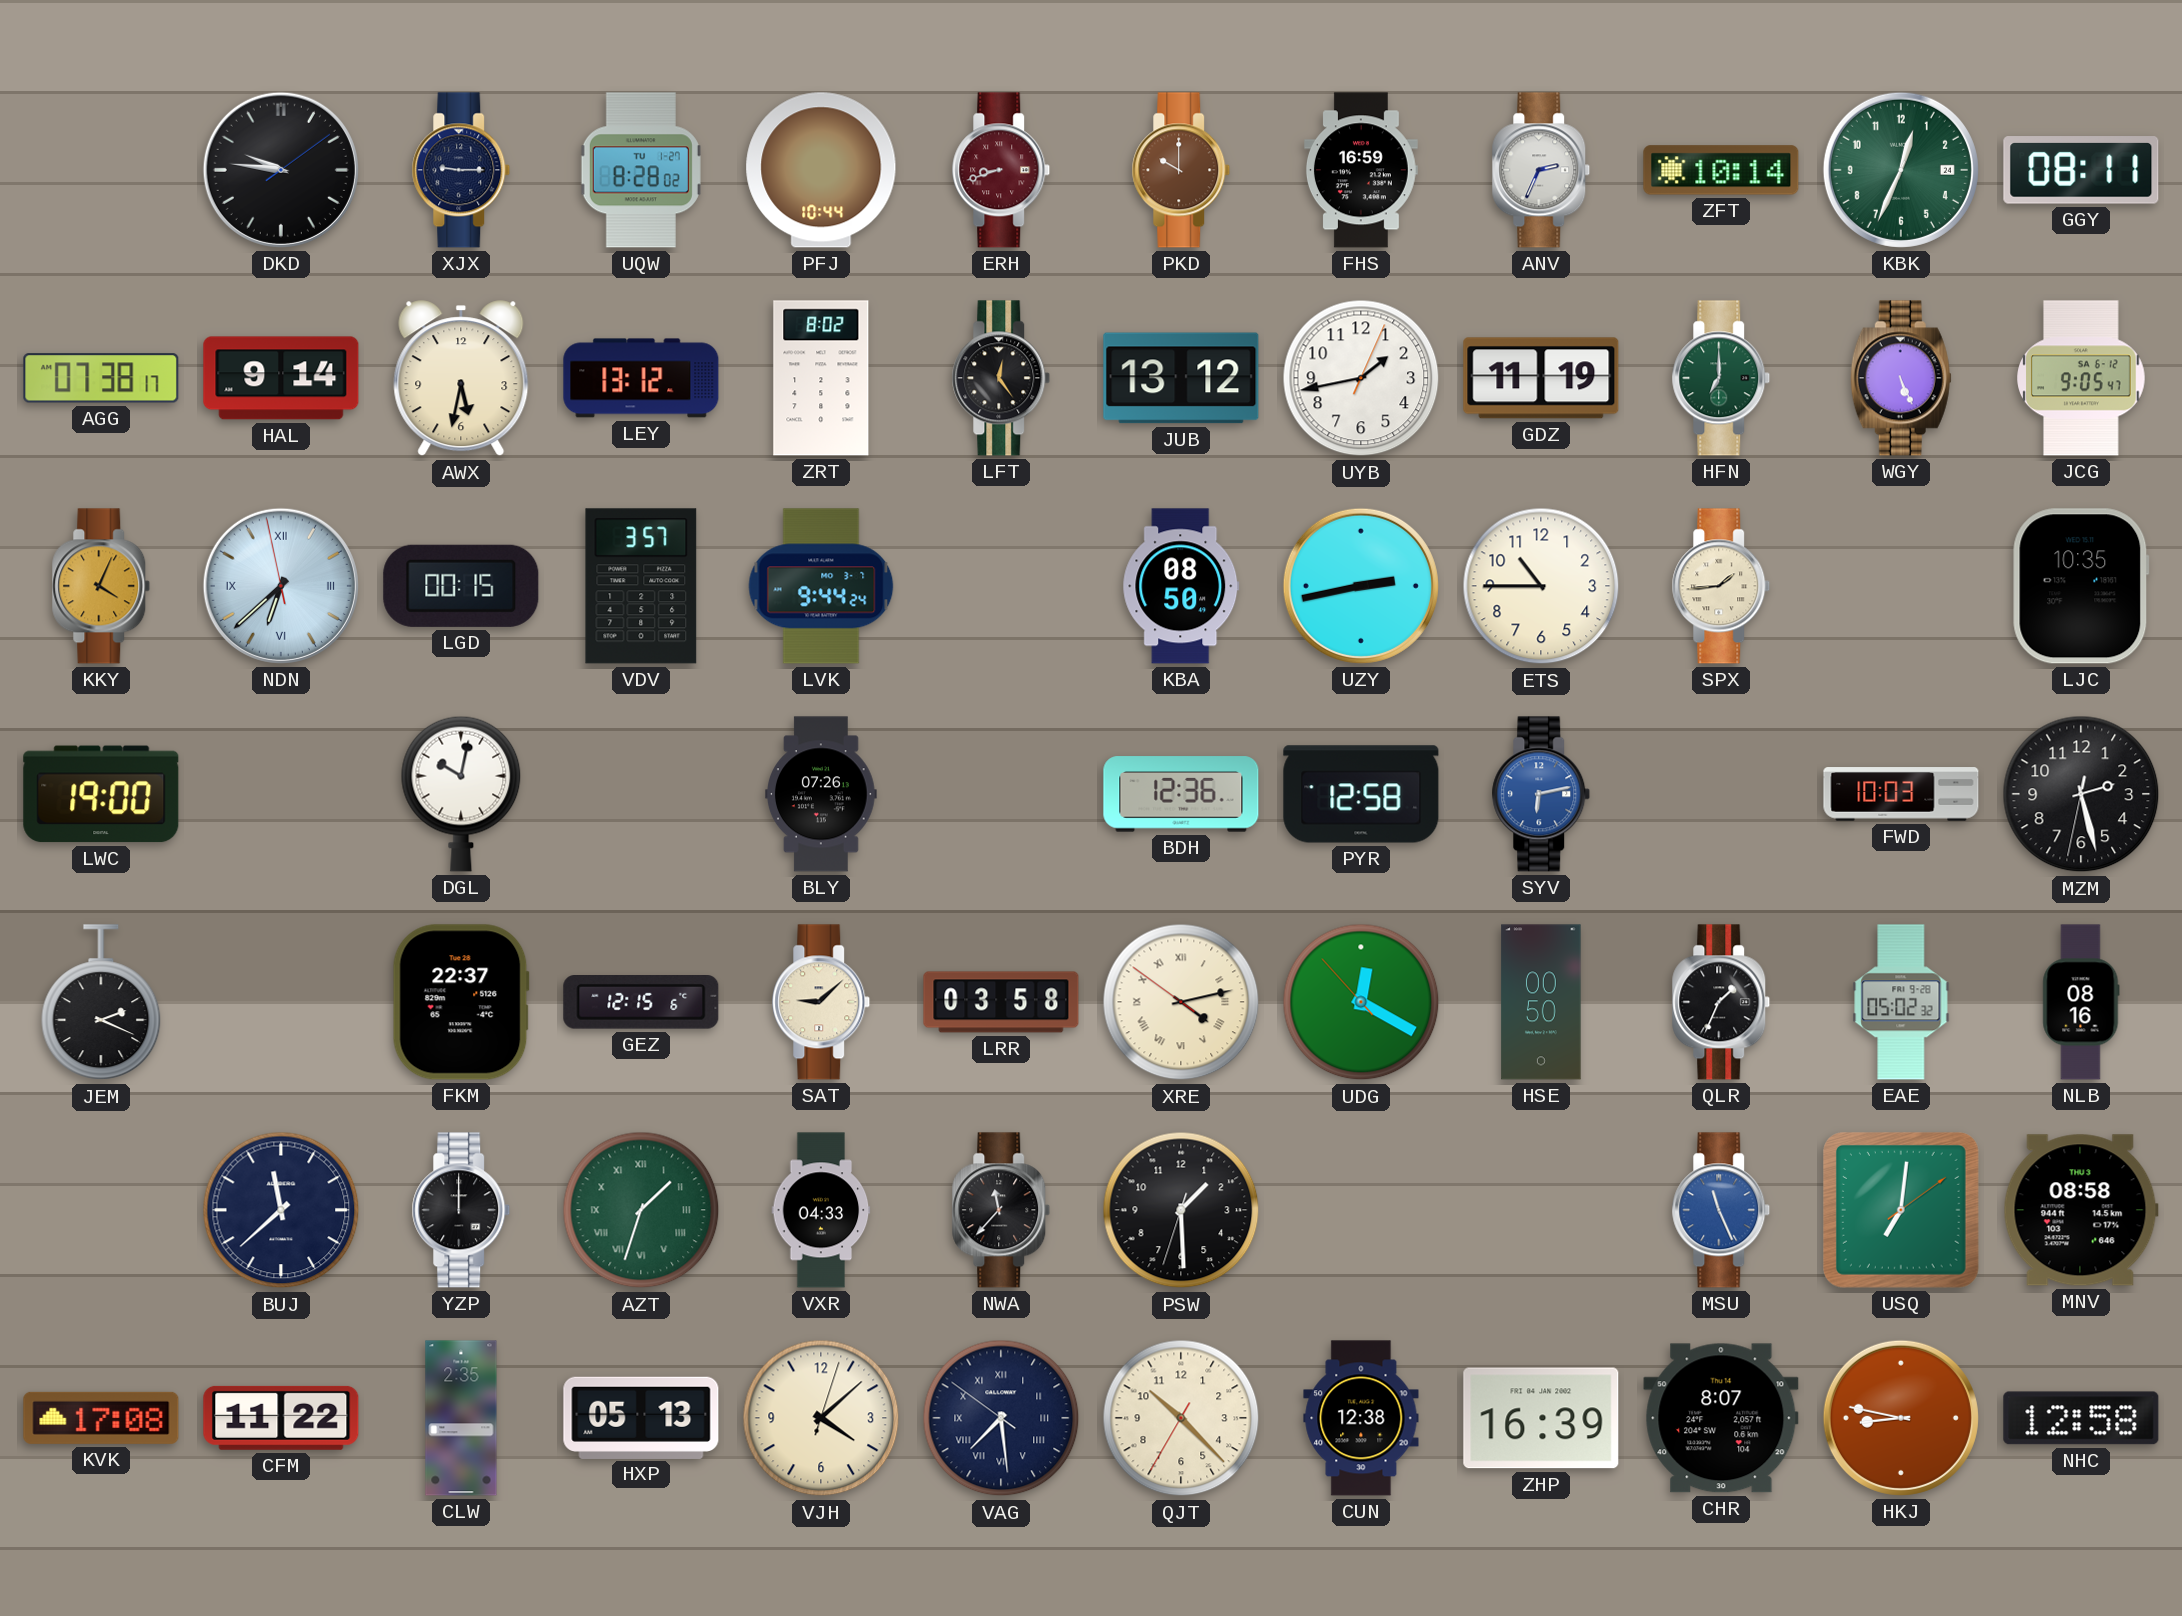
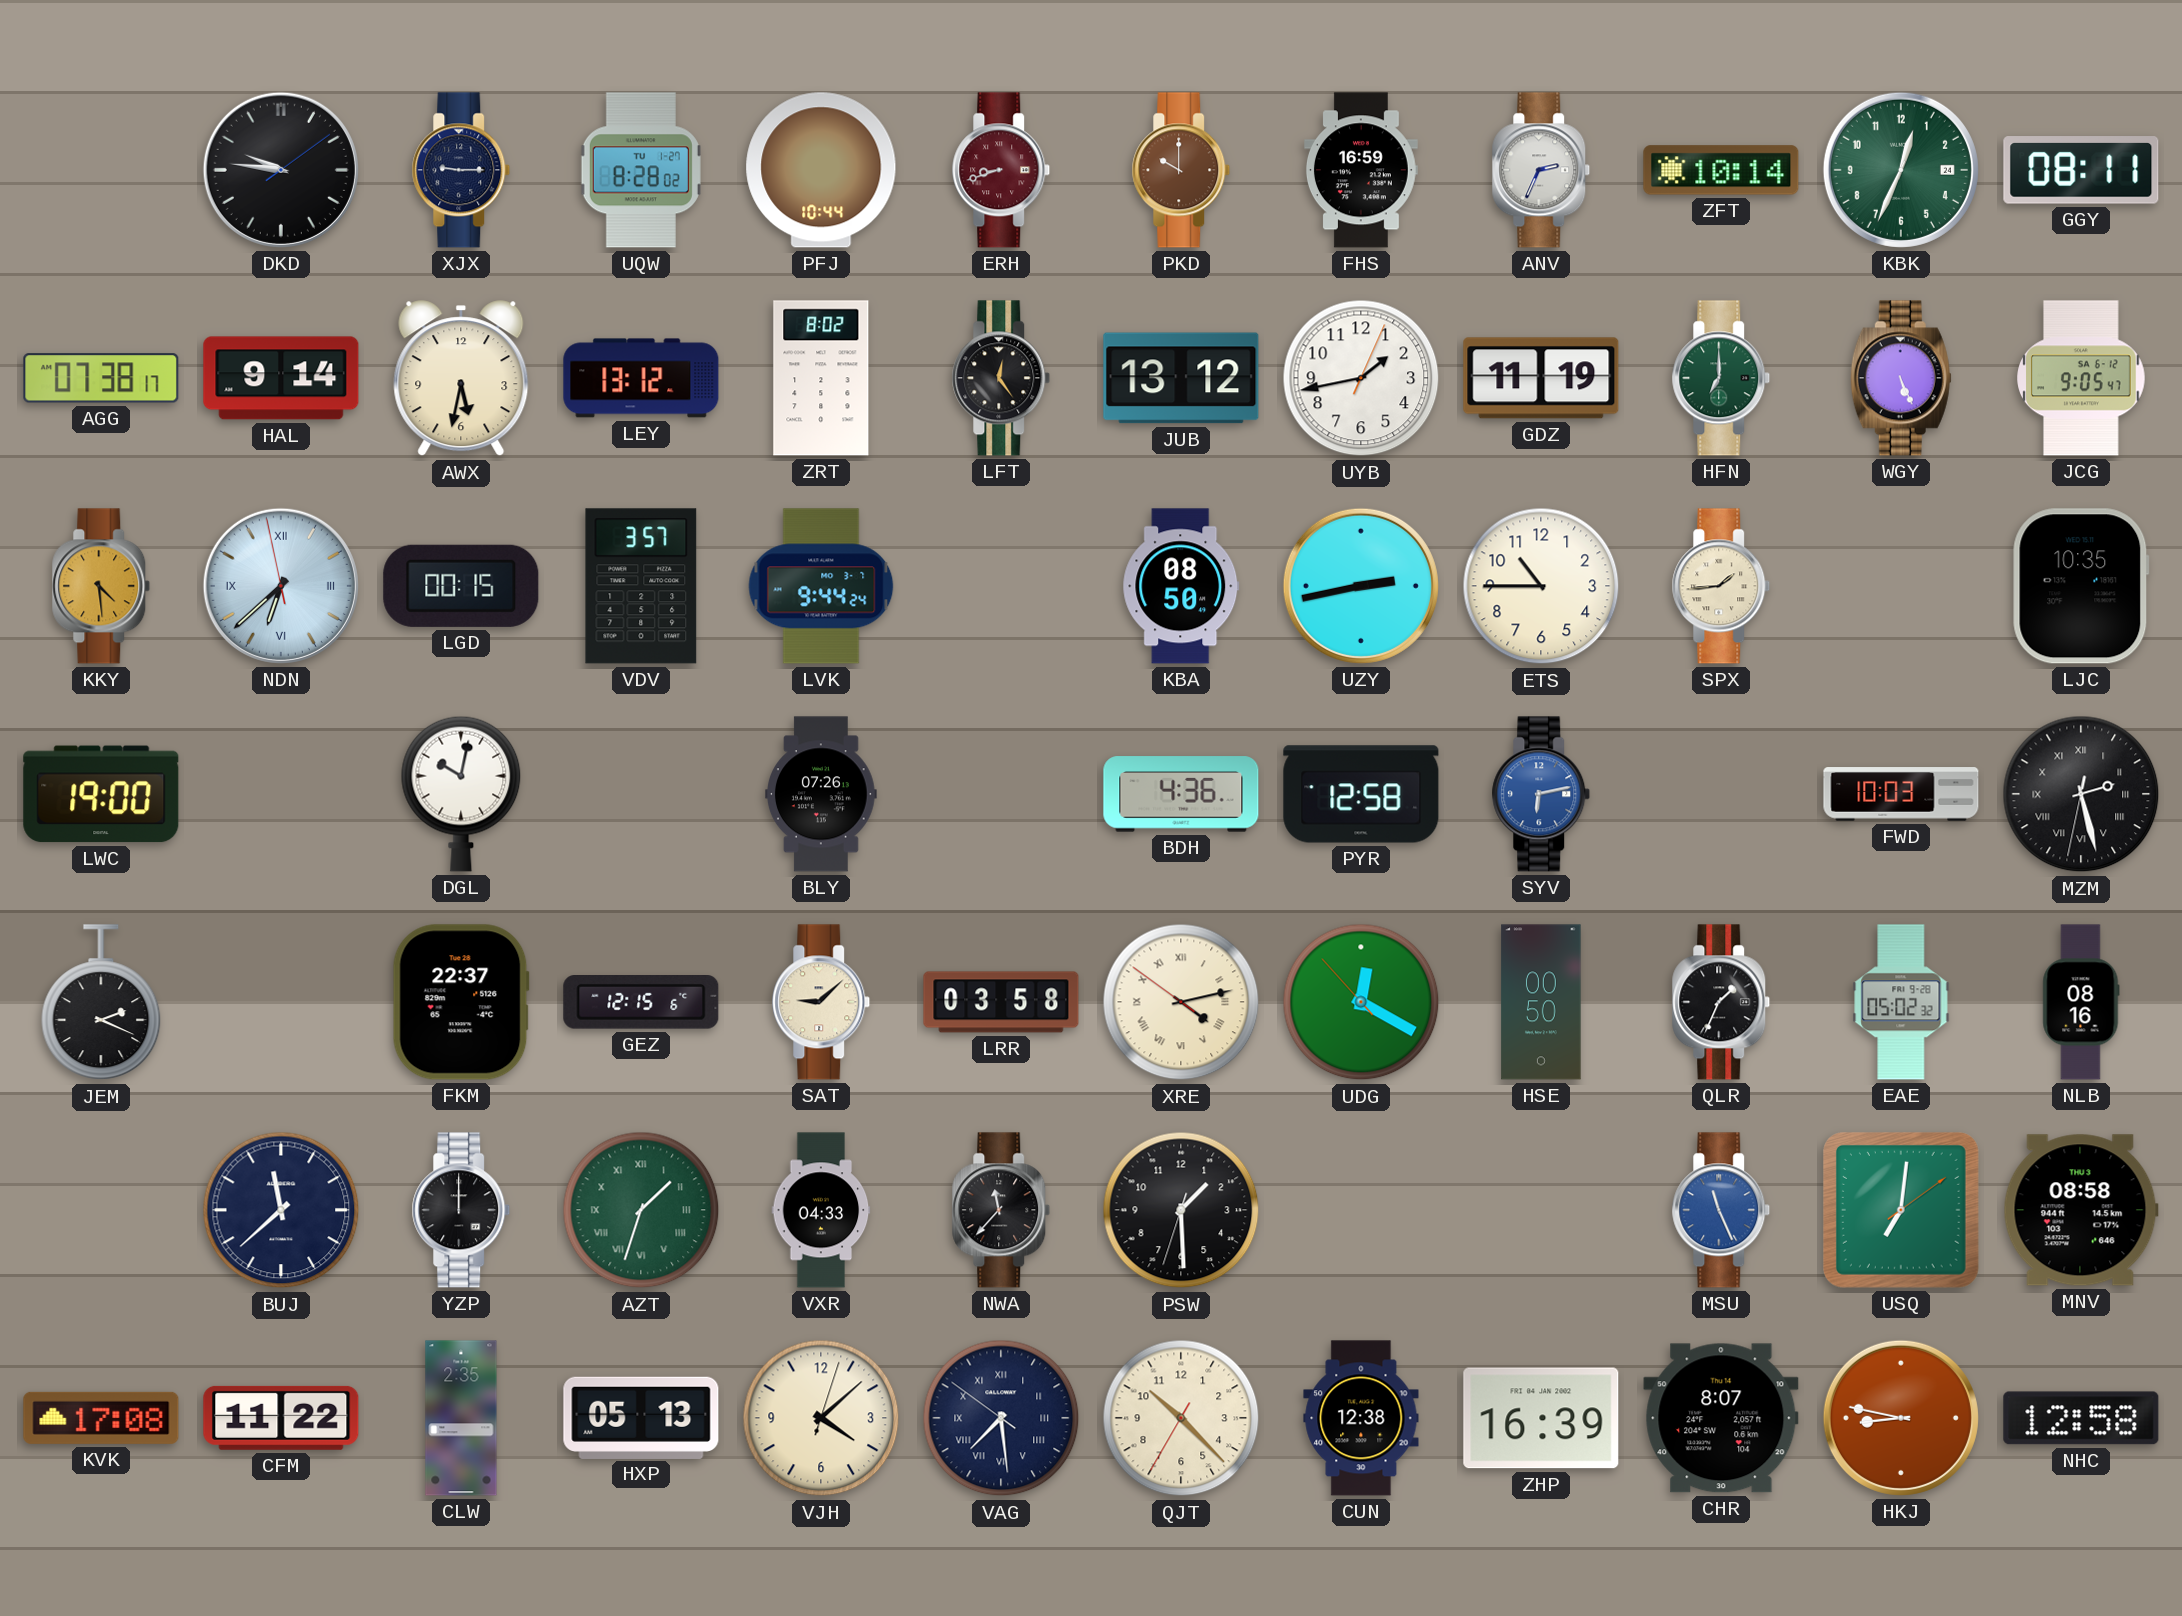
KKY: 4:04 -> 4:29 (101, 586)
BDH: 12:36 -> 4:36 (1181, 794)
MZM numerals: Arabic -> Roman (2081, 794)
